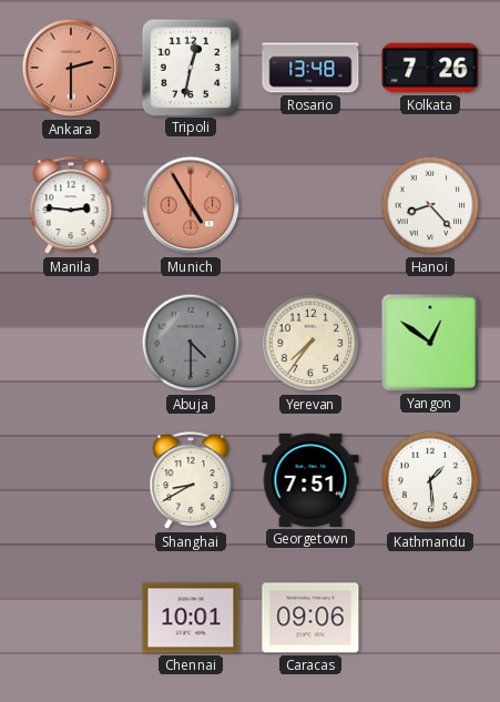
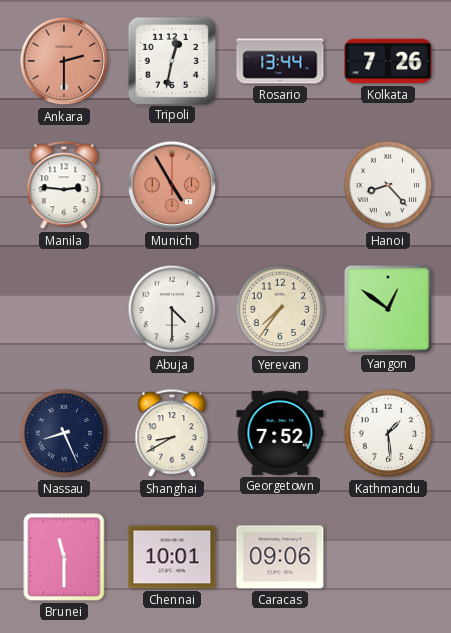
Rosario: 13:48 -> 13:44 (280, 61)
Abuja dial: grey -> white (172, 309)
Nassau: none -> 8:26 (64, 433)
Georgetown: 7:51 -> 7:52 (280, 433)
Brunei: none -> 11:30 (64, 557)
